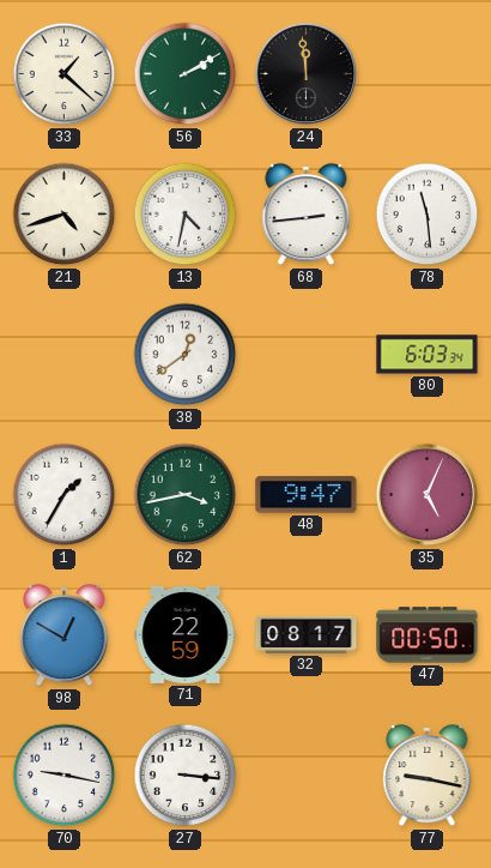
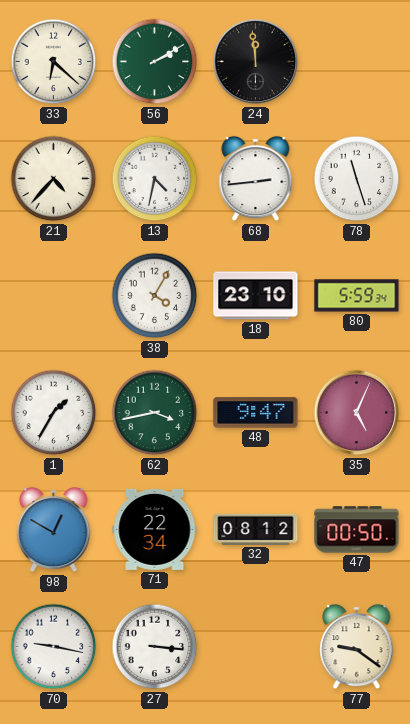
33: 1:22 -> 6:22 (54, 62)
21: 4:42 -> 4:37 (54, 179)
78: 11:29 -> 11:27 (357, 179)
38: 12:39 -> 4:05 (155, 296)
18: none -> 23:10 (256, 296)
80: 6:03 -> 5:59 (357, 296)
71: 22:59 -> 22:34 (155, 529)
32: 08:17 -> 08:12 (256, 529)
77: 9:17 -> 9:21 (357, 647)
